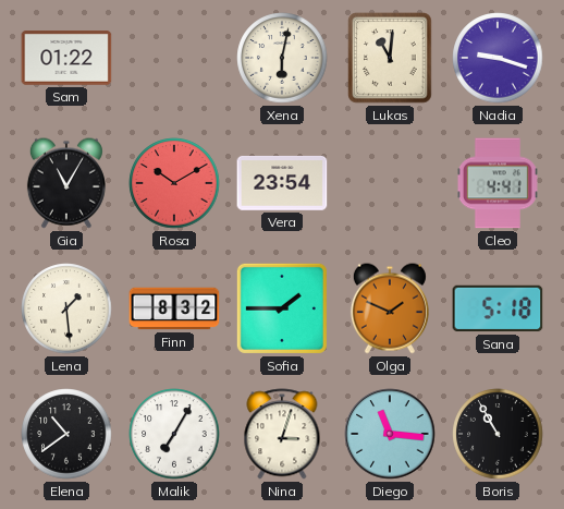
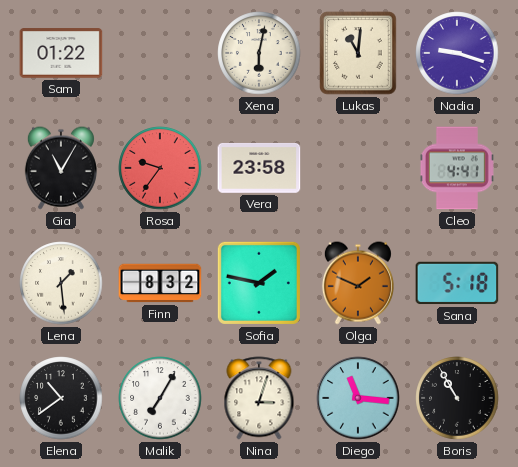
Rosa: 10:10 -> 9:36 (160, 168)
Vera: 23:54 -> 23:58 (259, 168)
Sofia: 1:45 -> 1:47 (259, 283)
